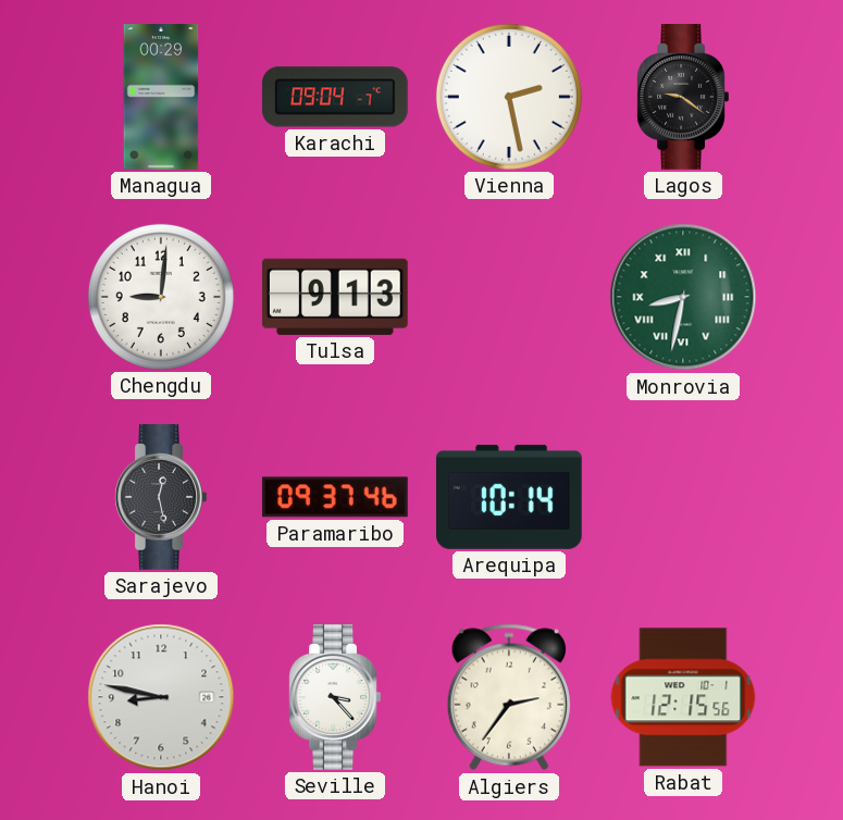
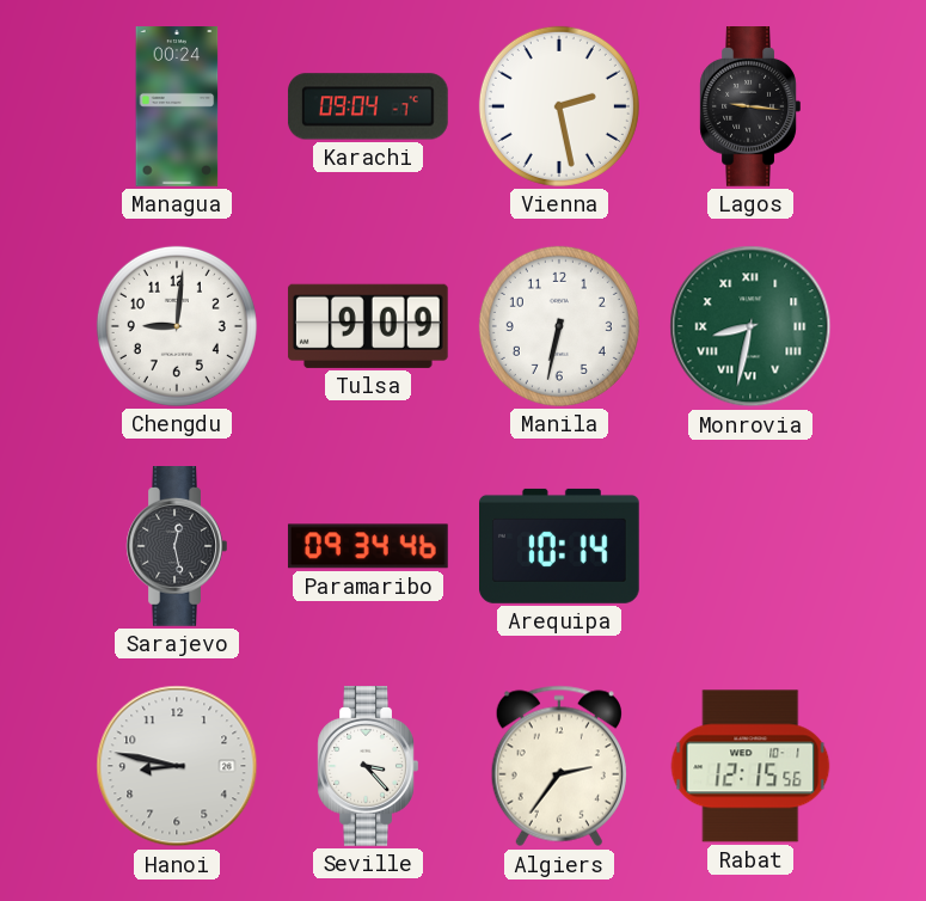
Managua: 00:29 -> 00:24 (177, 106)
Lagos: 9:21 -> 9:16 (750, 108)
Tulsa: 9:13 -> 9:09 (368, 326)
Manila: none -> 6:32 (559, 326)
Paramaribo: 09:37 -> 09:34 (368, 546)
